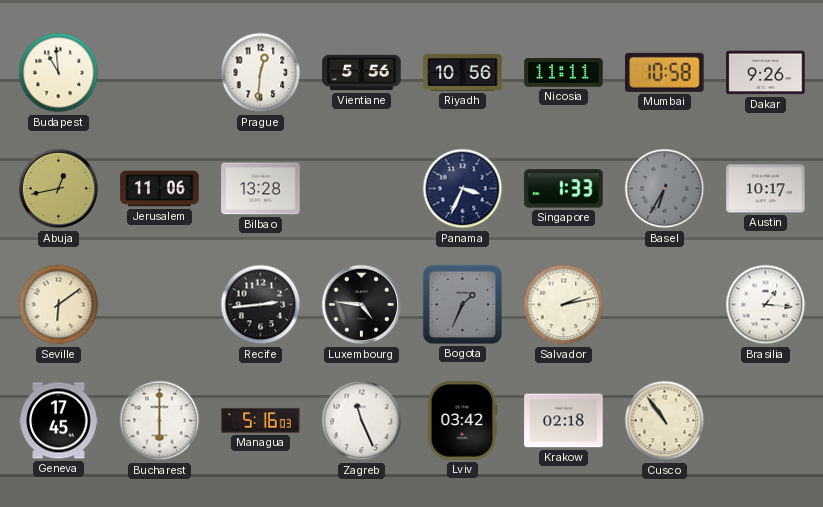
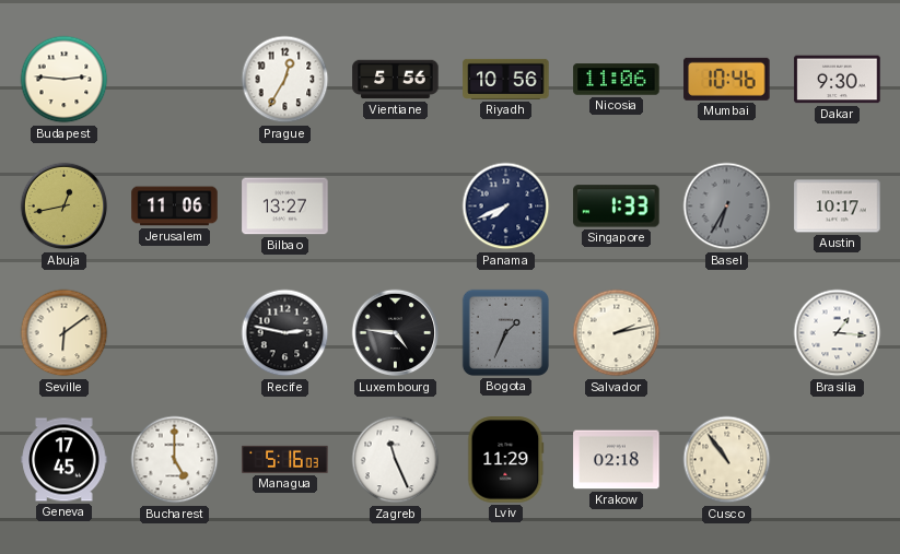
Budapest: 10:59 -> 2:46 (65, 80)
Prague: 12:31 -> 12:35 (285, 80)
Nicosia: 11:11 -> 11:06 (617, 80)
Mumbai: 10:58 -> 10:46 (727, 79)
Dakar: 9:26 -> 9:30 (838, 80)
Bilbao: 13:28 -> 13:27 (285, 207)
Panama: 3:34 -> 7:41 (506, 207)
Recife: 2:44 -> 2:47 (285, 333)
Bucharest: 6:00 -> 5:00 (175, 460)
Lviv: 03:42 -> 11:29 (506, 460)
